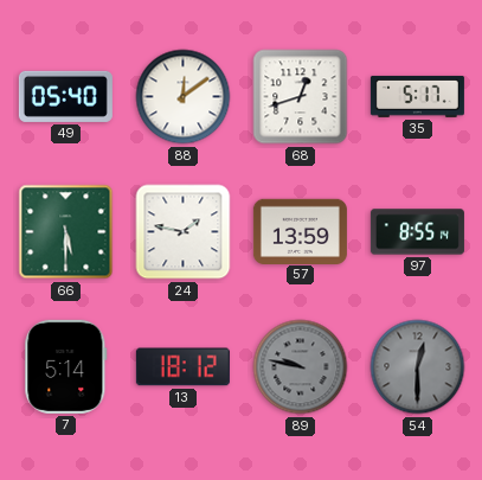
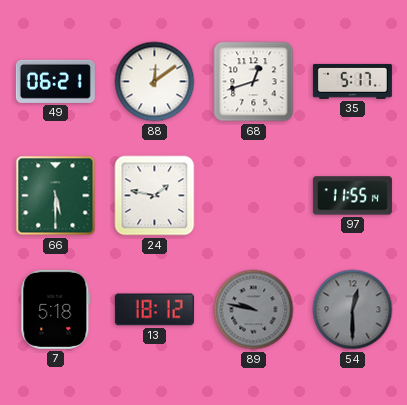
49: 05:40 -> 06:21 (55, 81)
57: 13:59 -> none (300, 231)
97: 8:55 -> 11:55 (352, 196)
7: 5:14 -> 5:18 (56, 309)
